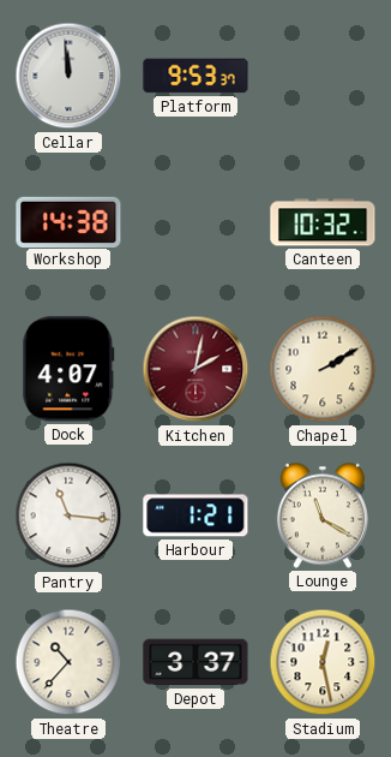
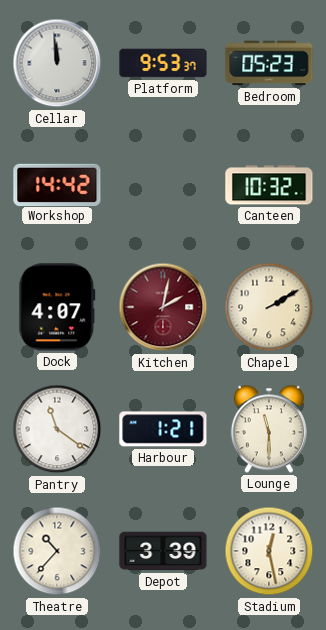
Bedroom: none -> 05:23 (269, 63)
Workshop: 14:38 -> 14:42 (57, 184)
Pantry: 11:16 -> 11:21 (57, 429)
Lounge: 11:20 -> 11:30 (269, 429)
Depot: 3:37 -> 3:39 (163, 551)
